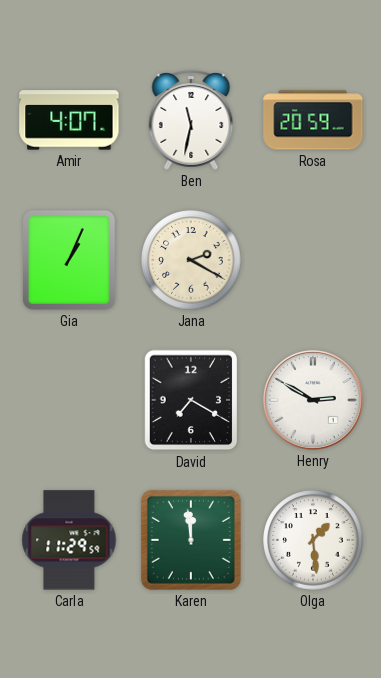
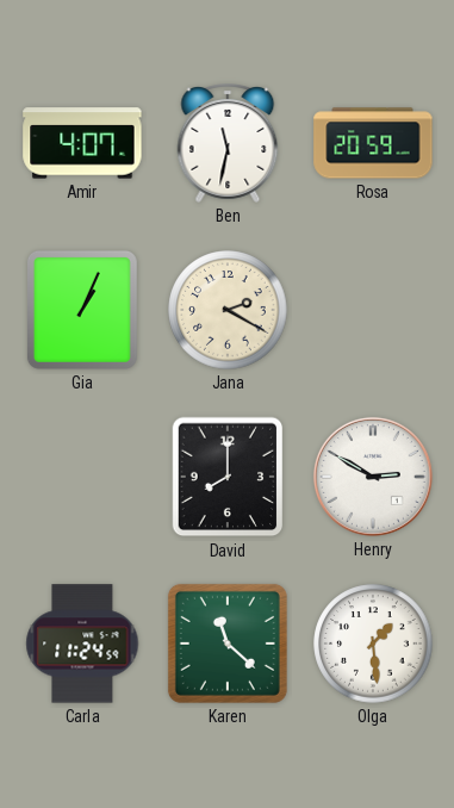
David: 7:20 -> 8:00 (228, 477)
Carla: 11:29 -> 11:24 (82, 644)
Karen: 11:59 -> 11:22 (228, 644)
